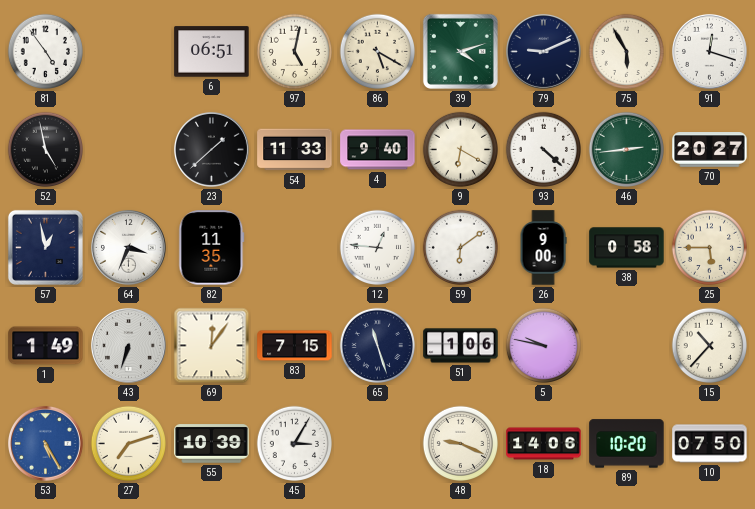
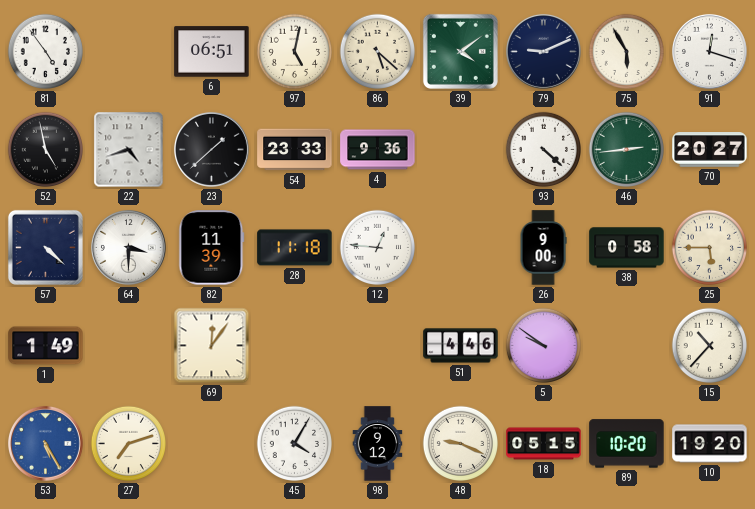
86: 5:20 -> 5:22 (378, 52)
39: 4:12 -> 4:09 (460, 51)
22: none -> 4:42 (129, 150)
54: 11:33 -> 23:33 (295, 150)
4: 9:40 -> 9:36 (378, 150)
9: 6:20 -> none (461, 150)
57: 12:58 -> 4:22 (45, 247)
64: 3:34 -> 3:30 (128, 247)
82: 11:35 -> 11:39 (212, 248)
28: none -> 11:18 (295, 248)
59: 6:09 -> none (461, 248)
43: 6:33 -> none (128, 345)
83: 7:15 -> none (295, 346)
65: 11:27 -> none (378, 346)
51: 1:06 -> 4:46 (461, 346)
5: 9:47 -> 9:51 (544, 346)
55: 10:39 -> none (212, 444)
45: 3:05 -> 4:05 (295, 444)
98: none -> 9:12 (378, 444)
18: 14:06 -> 05:15 (544, 444)
10: 07:50 -> 19:20 (710, 444)
